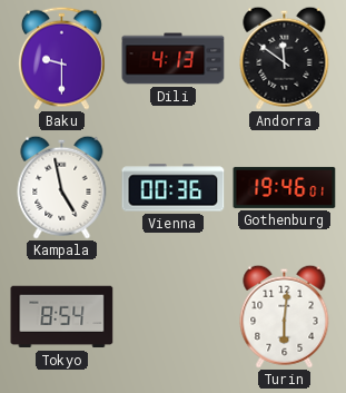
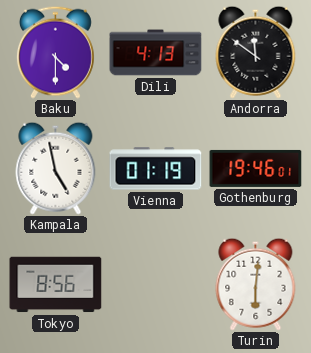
Baku: 9:30 -> 4:30 (55, 52)
Vienna: 00:36 -> 01:19 (156, 169)
Tokyo: 8:54 -> 8:56 (56, 285)
